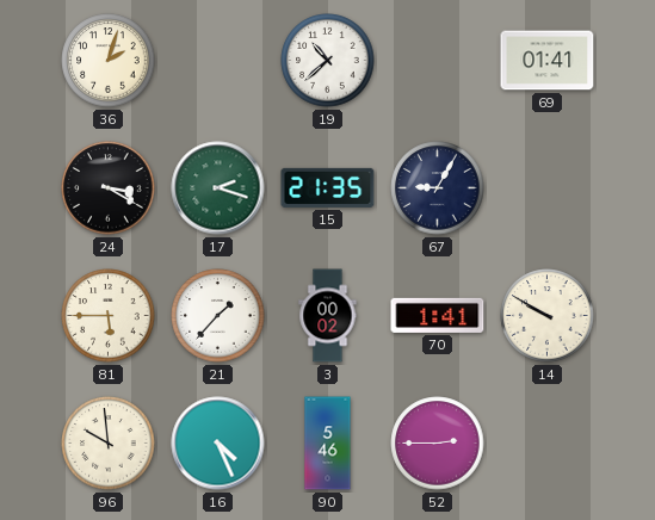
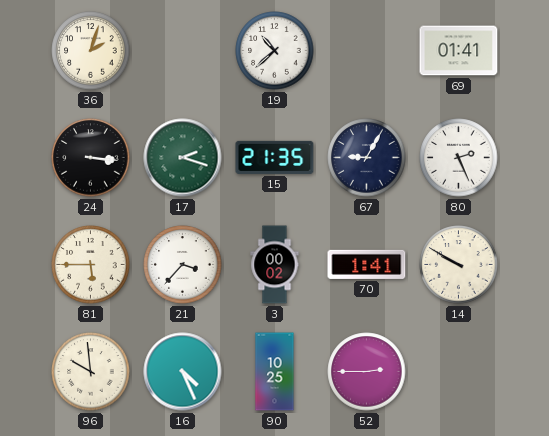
24: 3:20 -> 3:16 (91, 158)
80: none -> 2:26 (459, 158)
21: 1:37 -> 3:37 (183, 265)
90: 5:46 -> 10:25 (275, 372)
